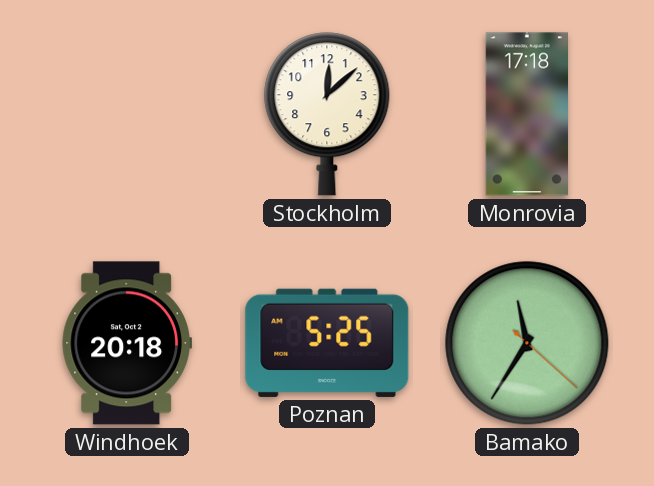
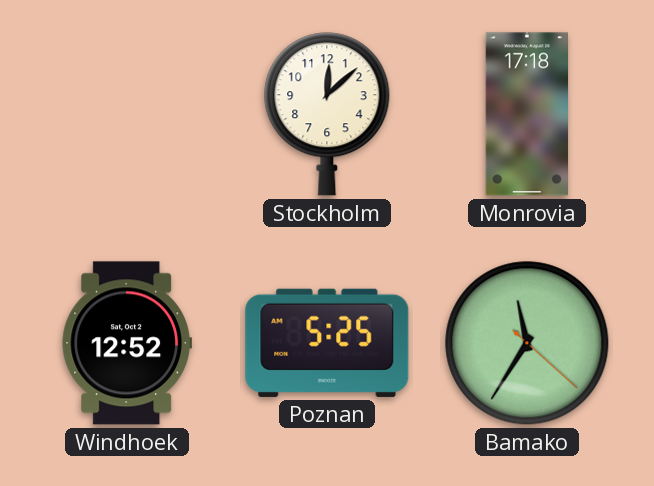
Windhoek: 20:18 -> 12:52 (127, 343)
